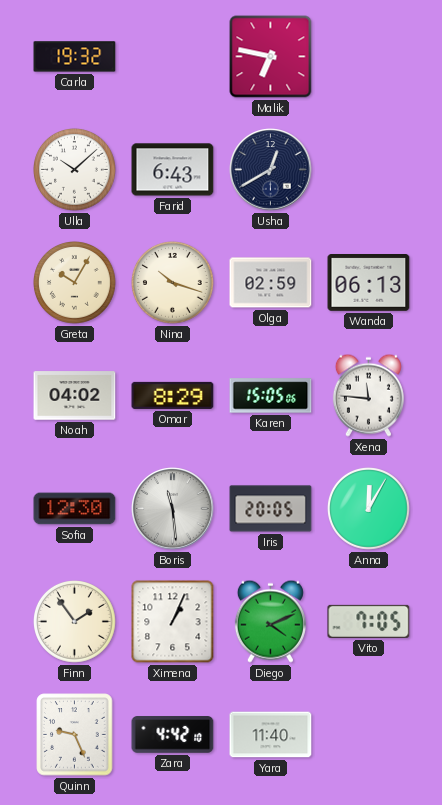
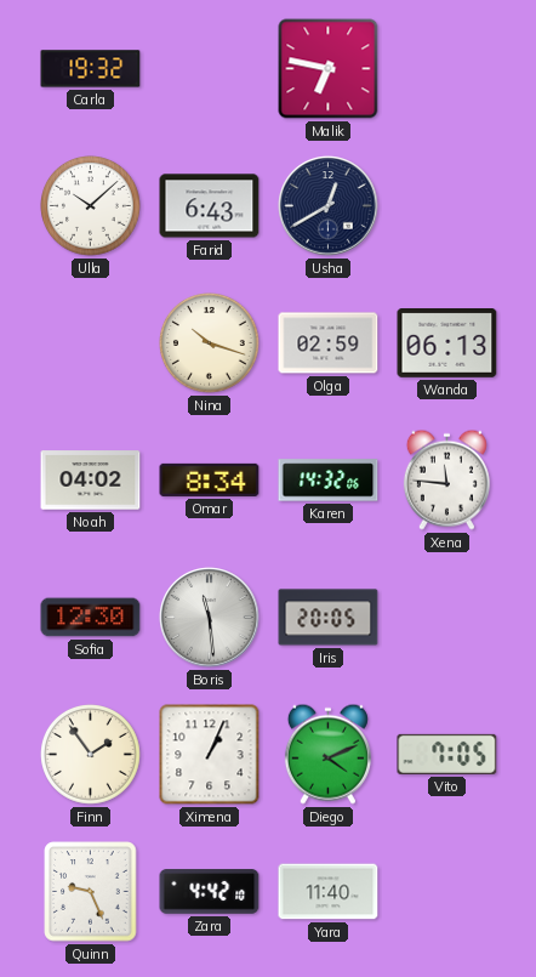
Greta: 10:05 -> none (75, 283)
Omar: 8:29 -> 8:34 (210, 479)
Karen: 15:05 -> 14:32 (329, 481)
Anna: 12:05 -> none (369, 509)
